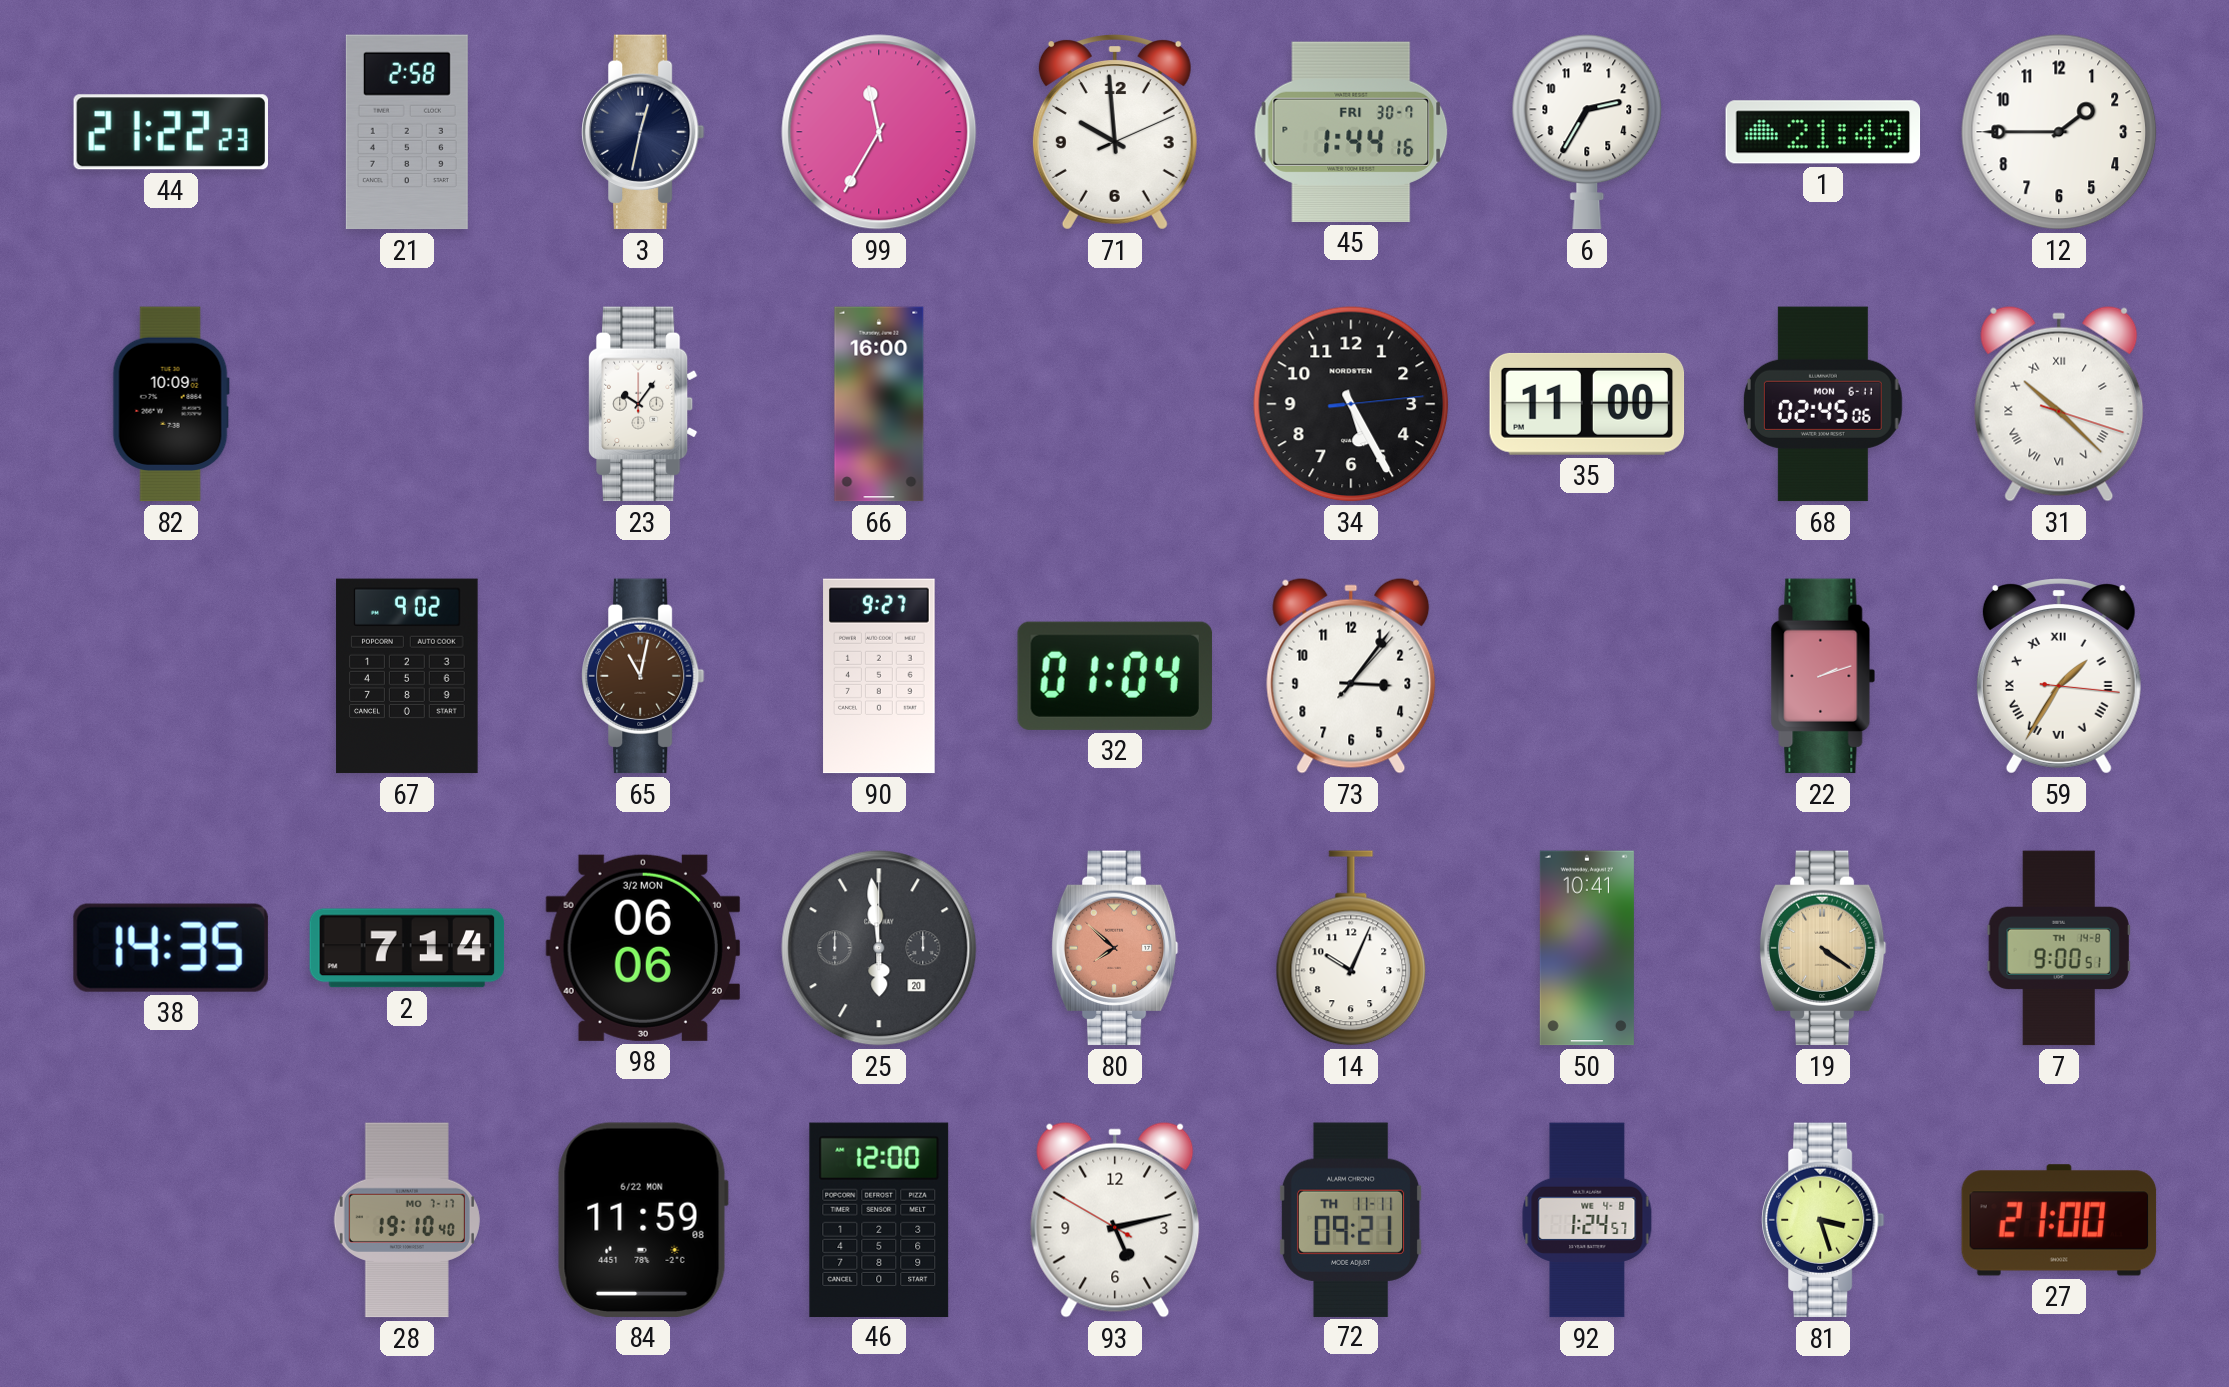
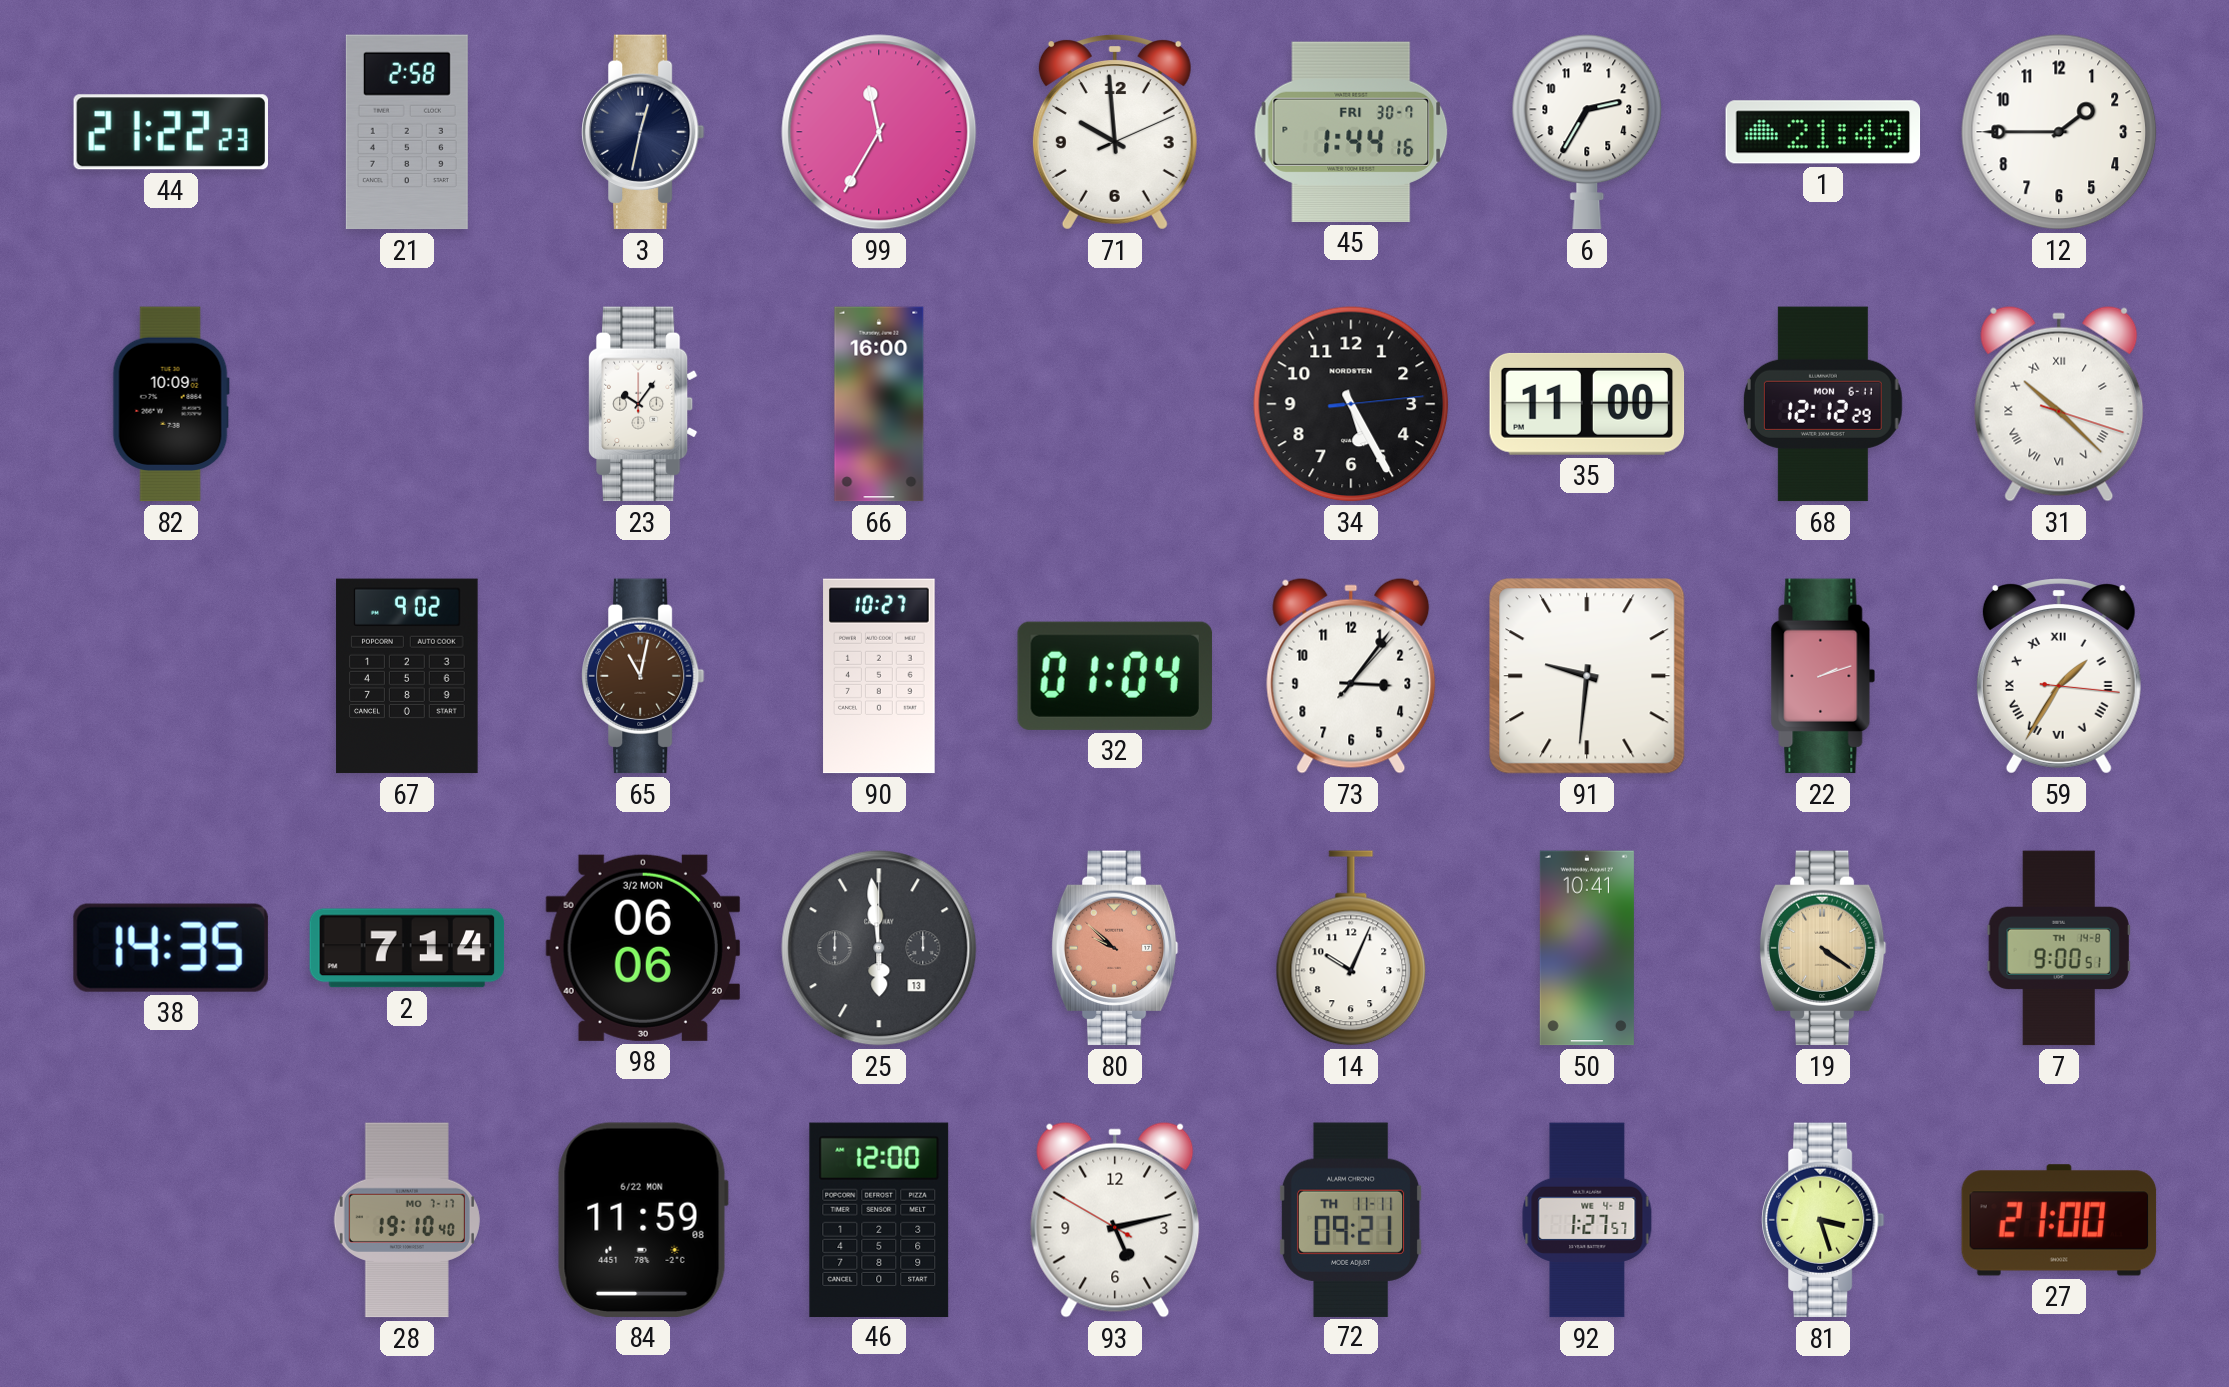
68: 02:45 -> 12:12 (1823, 404)
90: 9:27 -> 10:27 (879, 676)
91: none -> 9:31 (1587, 676)
25 date: 20 -> 13 (879, 948)
80: 7:52 -> 9:52 (1115, 948)
92: 1:24 -> 1:27 (1587, 1220)
